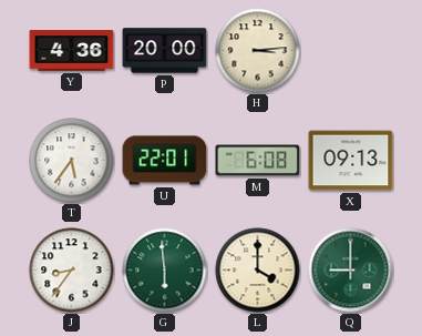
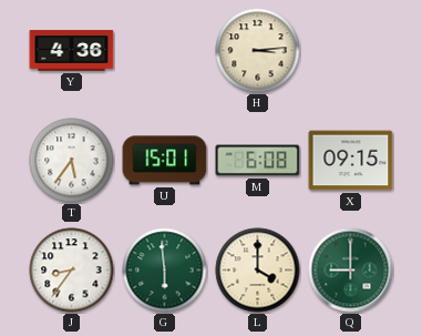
P: 20:00 -> none (165, 51)
U: 22:01 -> 15:01 (165, 161)
X: 09:13 -> 09:15 (351, 161)
